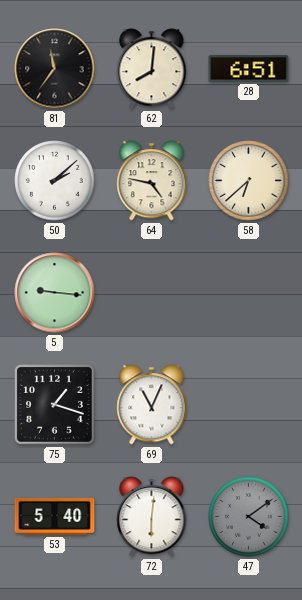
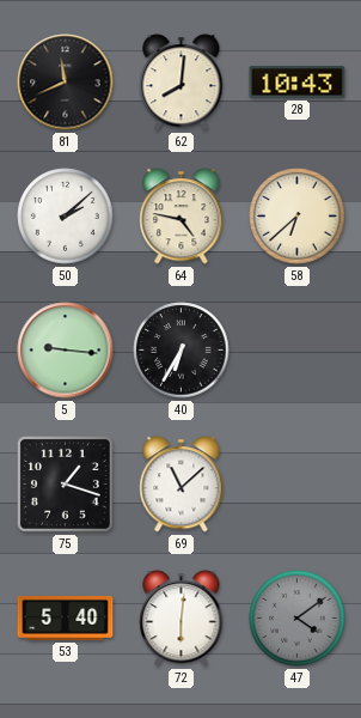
81: 11:36 -> 11:41 (66, 83)
28: 6:51 -> 10:43 (298, 83)
40: none -> 6:35 (182, 351)
69: 11:04 -> 11:08 (182, 485)
